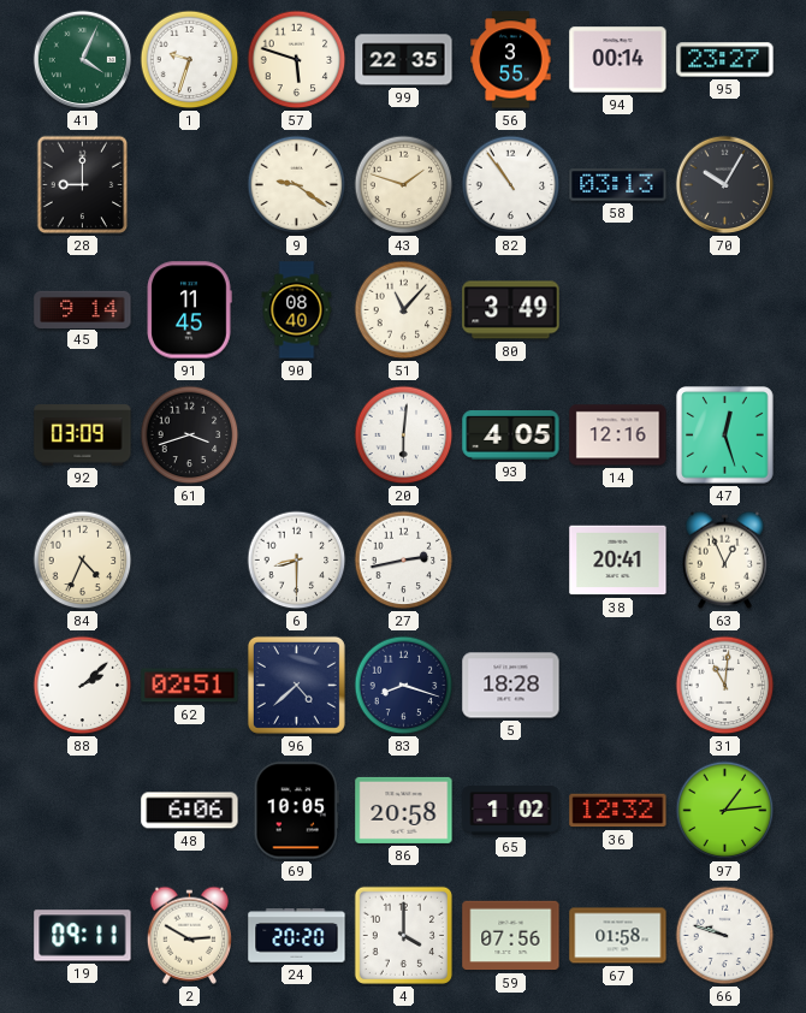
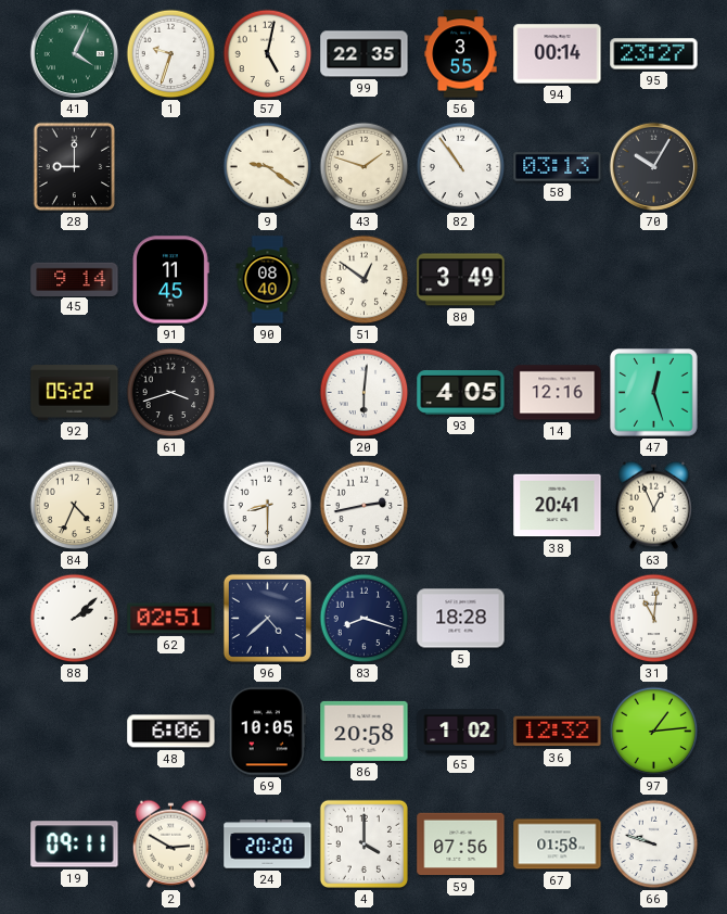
57: 5:48 -> 5:02 (268, 54)
51: 11:07 -> 12:51 (365, 280)
92: 03:09 -> 05:22 (75, 393)
